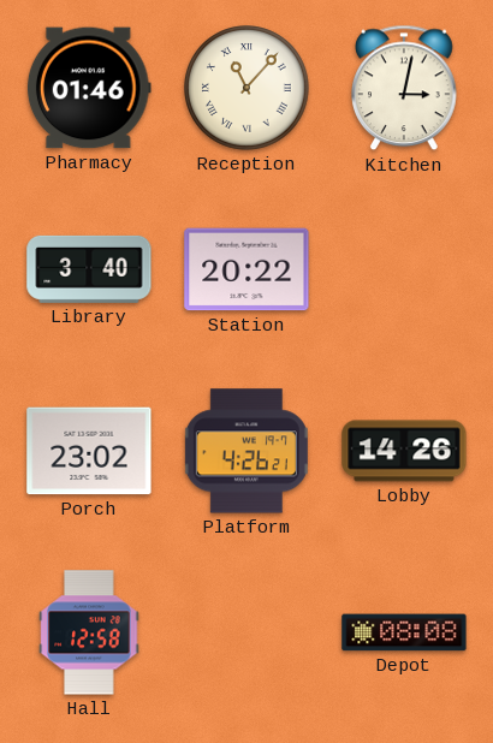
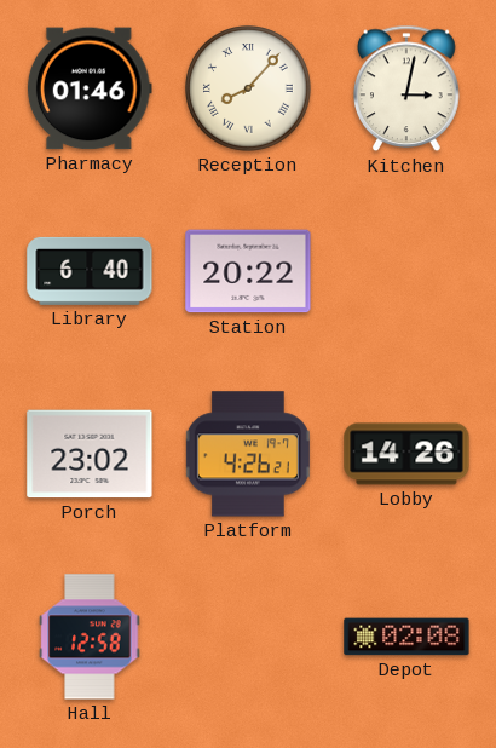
Reception: 11:07 -> 8:07 (249, 90)
Library: 3:40 -> 6:40 (90, 271)
Depot: 08:08 -> 02:08 (406, 637)
